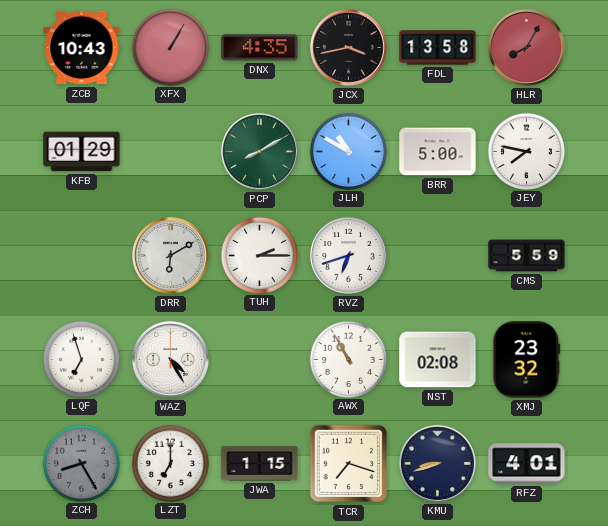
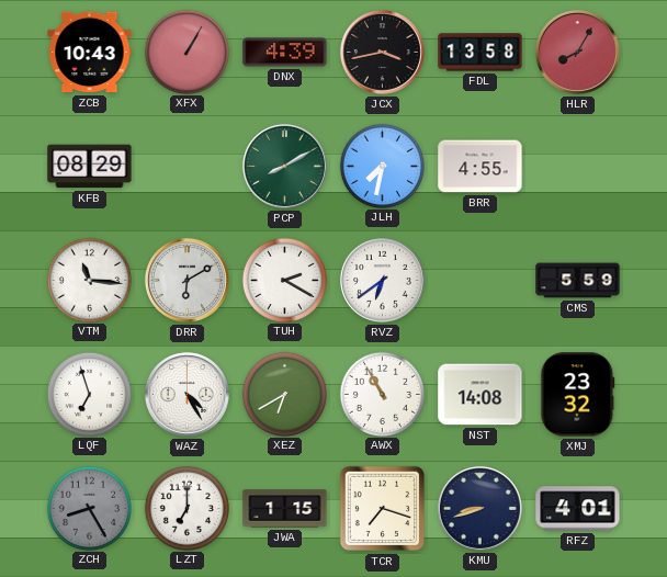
DNX: 4:35 -> 4:39 (285, 53)
KFB: 01:29 -> 08:29 (90, 167)
JLH: 10:50 -> 7:32 (382, 166)
BRR: 5:00 -> 4:55 (481, 167)
JEY: 7:47 -> none (526, 151)
VTM: none -> 11:16 (89, 280)
TUH: 2:15 -> 2:20 (284, 280)
RVZ: 6:42 -> 6:39 (382, 280)
XEZ: none -> 6:40 (284, 394)
NST: 02:08 -> 14:08 (481, 395)
